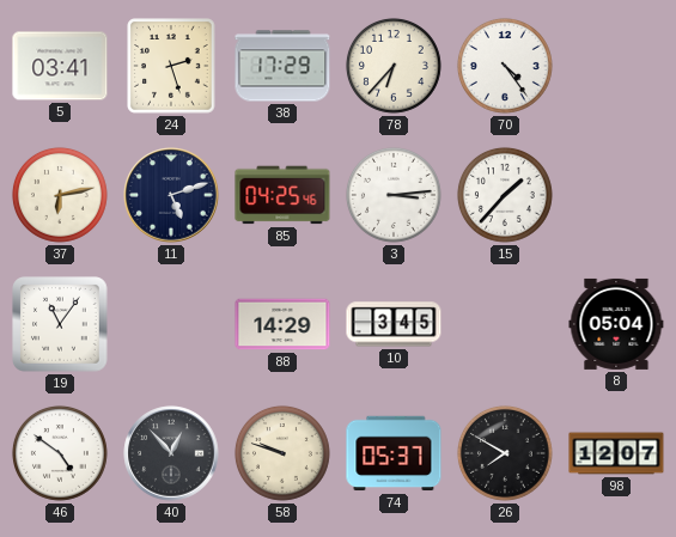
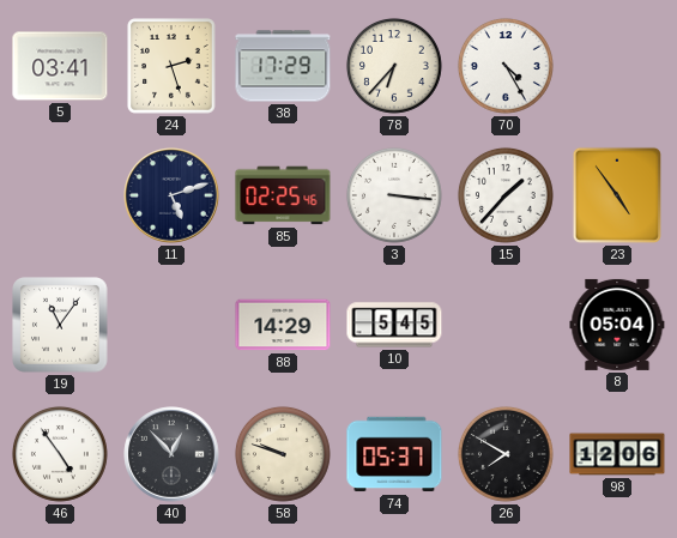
70: 4:24 -> 4:25 (506, 66)
37: 6:13 -> none (60, 195)
85: 04:25 -> 02:25 (283, 195)
3: 3:14 -> 3:16 (394, 195)
23: none -> 4:54 (617, 195)
10: 3:45 -> 5:45 (394, 325)
46: 4:51 -> 4:54 (60, 454)
98: 12:07 -> 12:06 (617, 454)
